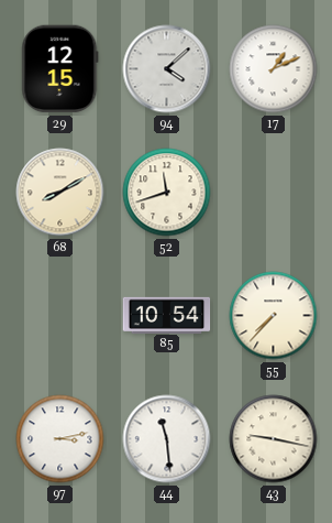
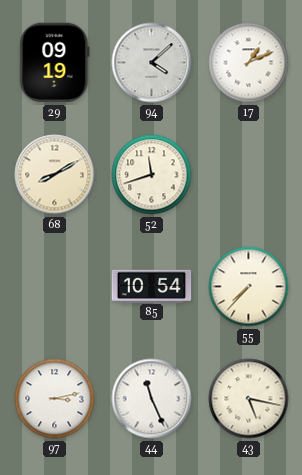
29: 12:15 -> 09:19 (55, 63)
44: 11:29 -> 11:26 (152, 399)
43: 9:17 -> 5:17 (249, 399)
